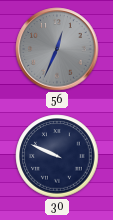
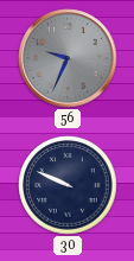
56: 12:34 -> 9:34 (68, 58)
